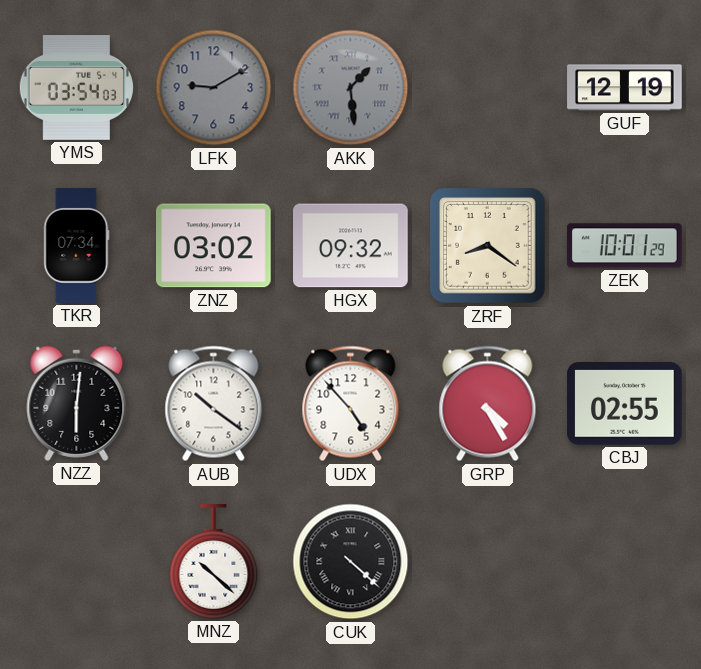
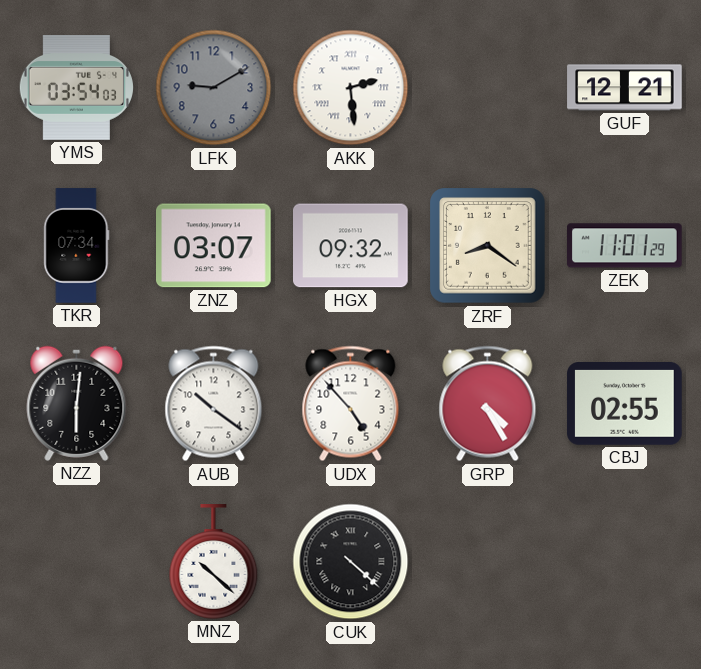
AKK: 1:29 -> 2:29 (351, 88)
AKK dial: grey -> white (351, 88)
GUF: 12:19 -> 12:21 (625, 88)
ZNZ: 03:02 -> 03:07 (214, 246)
ZEK: 10:01 -> 11:01 (625, 246)
